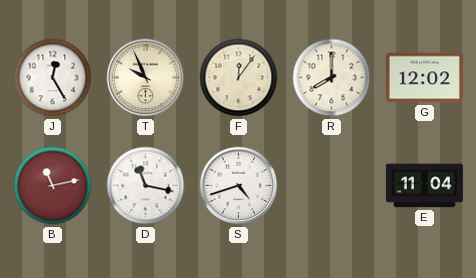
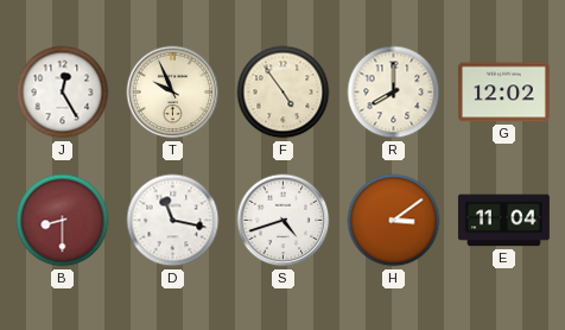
F: 12:06 -> 4:54 (284, 93)
B: 11:13 -> 8:30 (63, 221)
H: none -> 3:09 (394, 221)
